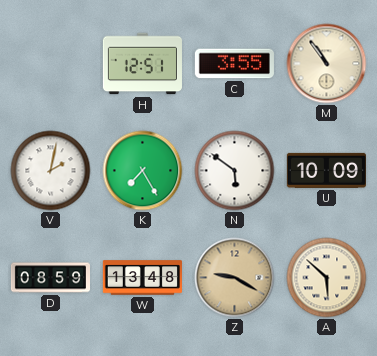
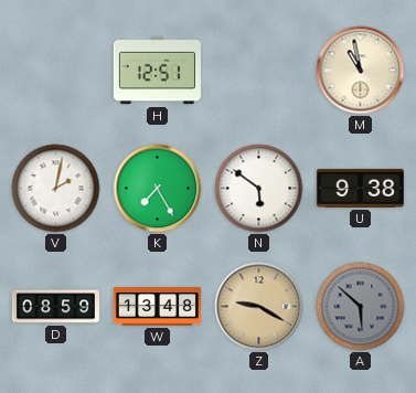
C: 3:55 -> none (234, 64)
M: 10:54 -> 10:58 (361, 71)
U: 10:09 -> 9:38 (360, 188)
A dial: cream -> grey (361, 307)
